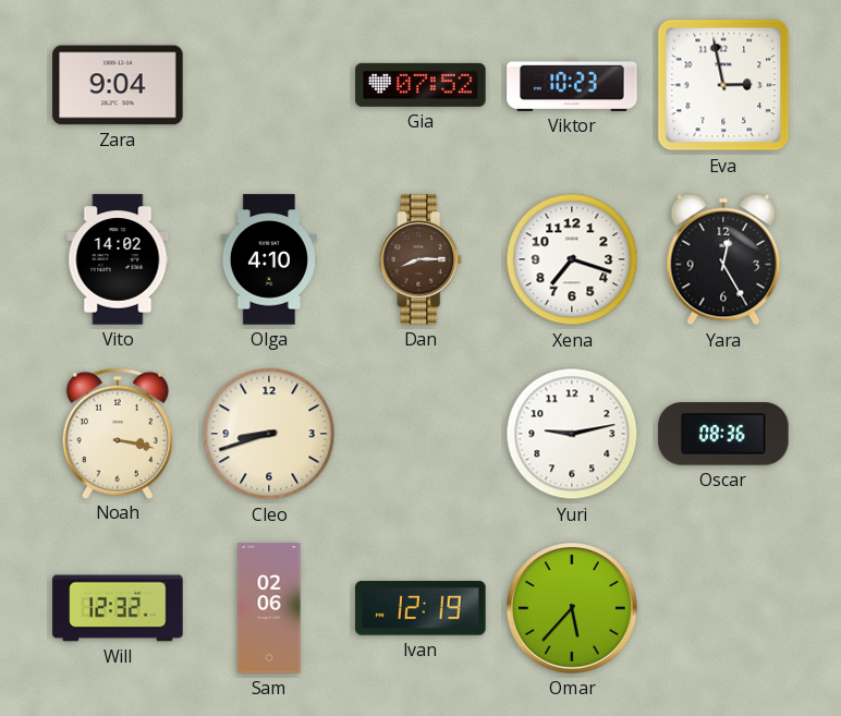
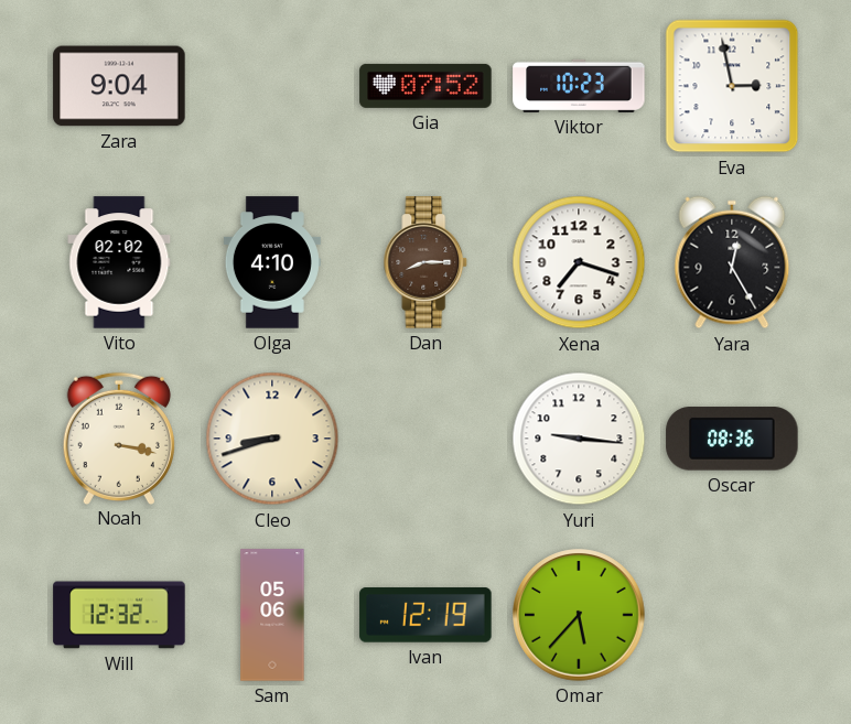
Vito: 14:02 -> 02:02 (119, 262)
Yuri: 9:13 -> 9:16 (579, 439)
Sam: 02:06 -> 05:06 (272, 615)
